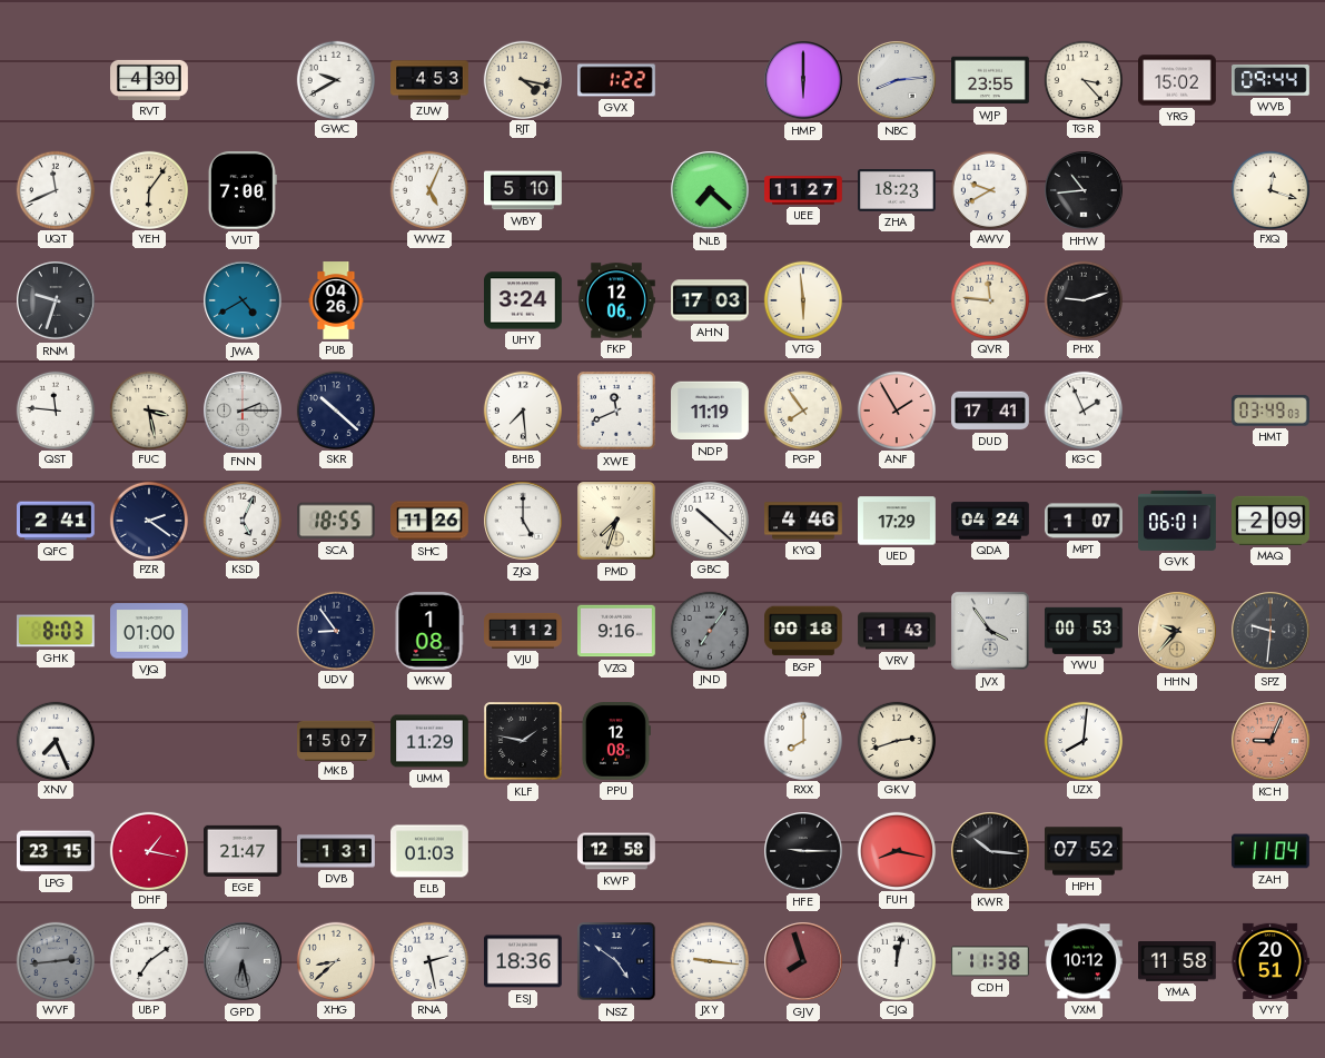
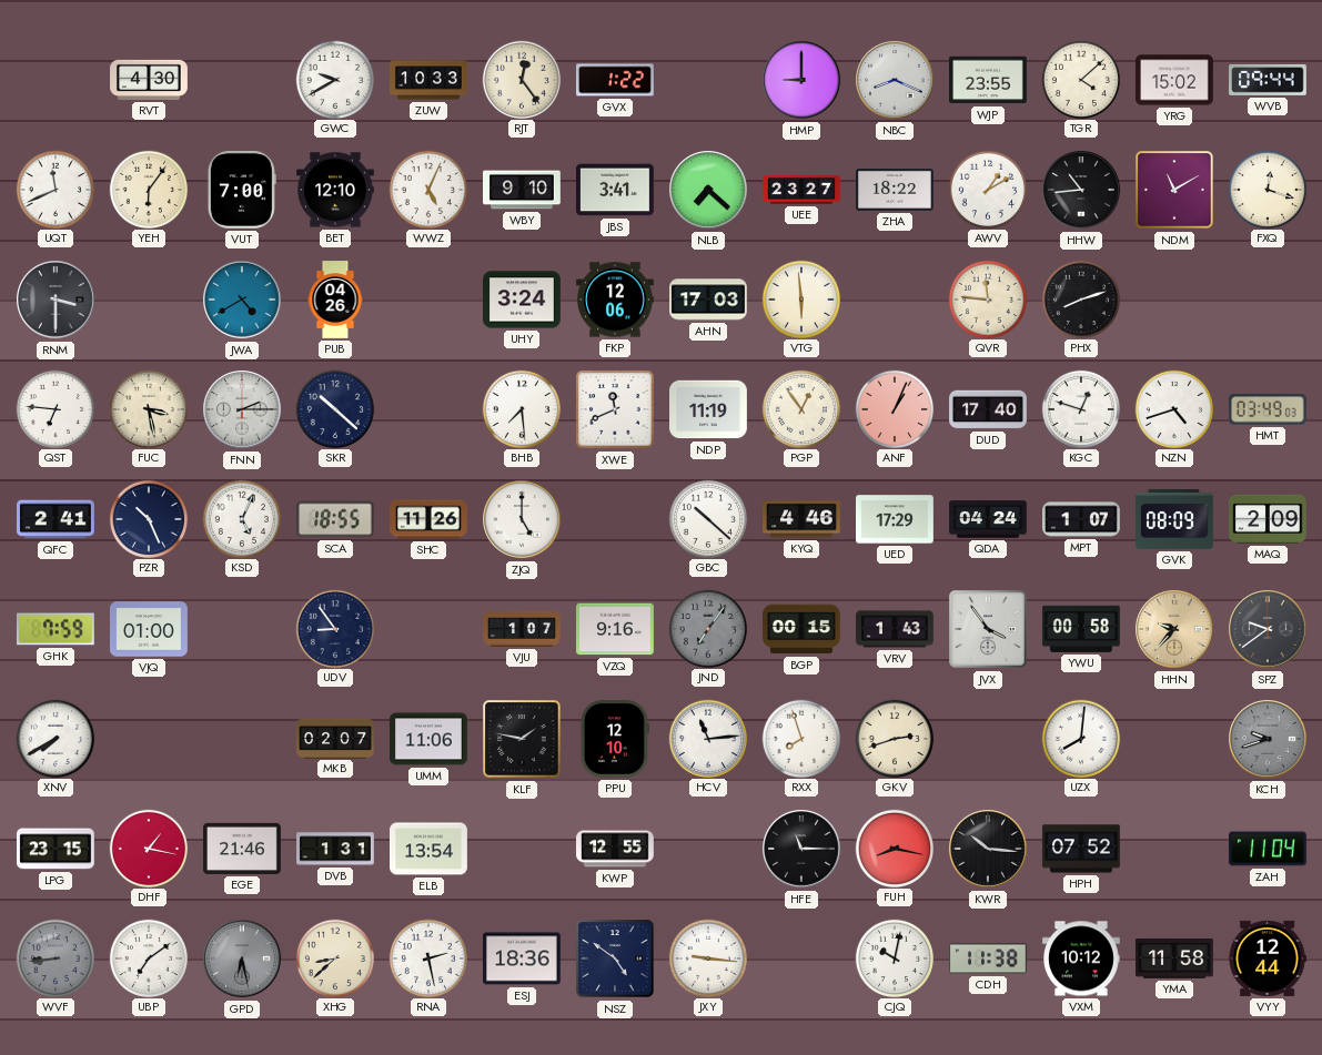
ZUW: 4:53 -> 10:33 (428, 80)
RJT: 4:17 -> 12:24 (521, 79)
HMP: 6:00 -> 9:00 (801, 80)
NBC: 8:14 -> 8:19 (895, 80)
TGR: 3:23 -> 4:08 (1080, 79)
BET: none -> 12:10 (336, 190)
WBY: 5:10 -> 9:10 (523, 190)
JBS: none -> 3:41 (616, 190)
UEE: 11:27 -> 23:27 (801, 190)
ZHA: 18:23 -> 18:22 (896, 191)
AWV: 9:40 -> 1:10 (987, 189)
NDM: none -> 11:10 (1174, 190)
RNM: 9:33 -> 3:30 (55, 300)
PHX: 9:12 -> 8:12 (1080, 298)
QST: 11:46 -> 6:46 (54, 408)
PGP: 7:54 -> 12:54 (800, 408)
ANF: 1:55 -> 1:04 (894, 408)
DUD: 17:41 -> 17:40 (988, 409)
KGC: 1:56 -> 12:48 (1080, 408)
NZN: none -> 4:42 (1173, 408)
PZR: 2:21 -> 10:26 (148, 518)
PMD: 7:33 -> none (616, 521)
GVK: 06:01 -> 08:09 (1175, 519)
GHK: 8:03 -> 7:59 (55, 629)
WKW: 1:08 -> none (429, 632)
VJU: 1:12 -> 1:07 (522, 629)
BGP: 00:18 -> 00:15 (803, 629)
YWU: 00:53 -> 00:58 (1082, 629)
SPZ: 9:31 -> 9:39 (1268, 629)
XNV: 7:26 -> 7:40 (54, 738)
MKB: 15:07 -> 02:07 (335, 738)
UMM: 11:29 -> 11:06 (430, 739)
PPU: 12:08 -> 12:10 (615, 740)
HCV: none -> 11:14 (707, 738)
RXX: 8:00 -> 7:57 (800, 738)
KCH: 9:04 -> 9:42 (1268, 739)
KCH dial: salmon -> grey (1268, 739)
EGE: 21:47 -> 21:46 (243, 849)
ELB: 01:03 -> 13:54 (430, 849)
KWP: 12:58 -> 12:55 (615, 849)
HFE: 9:15 -> 11:15 (801, 849)
WVF: 2:44 -> 8:44 (54, 957)
GJV: 7:57 -> none (803, 961)
CJQ: 12:02 -> 10:02 (894, 957)
VYY: 20:51 -> 12:44 (1268, 958)
